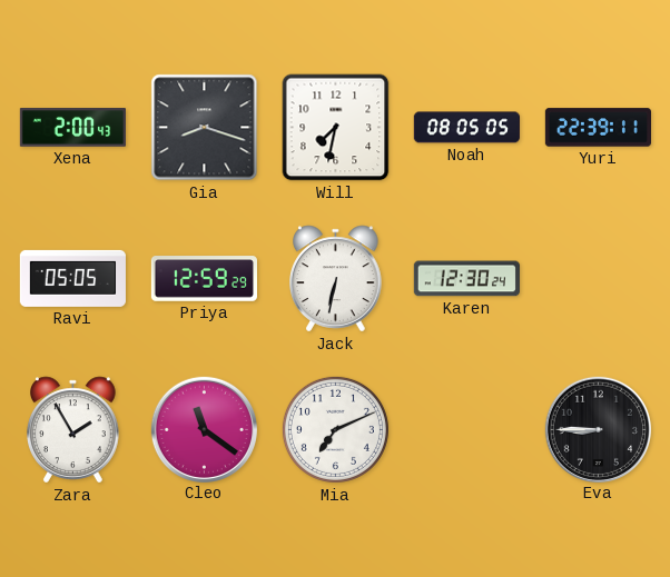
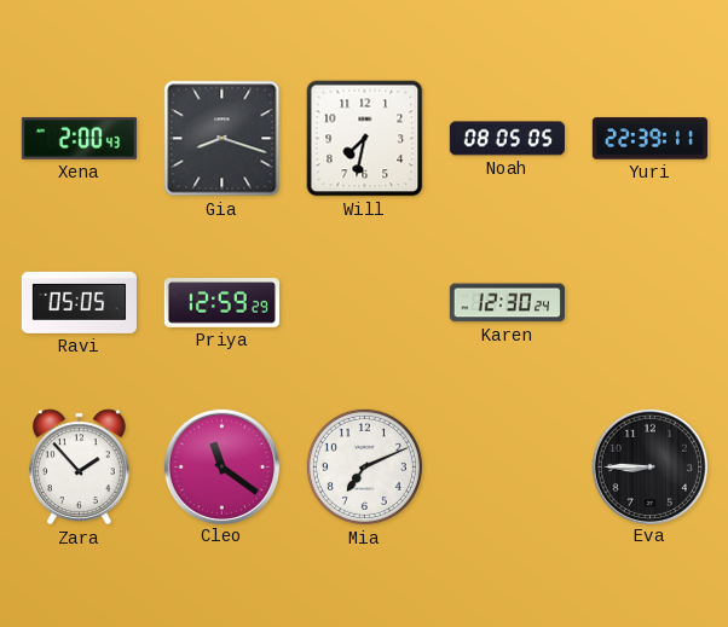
Jack: 6:32 -> none (336, 279)
Zara: 1:55 -> 1:53 (80, 468)
